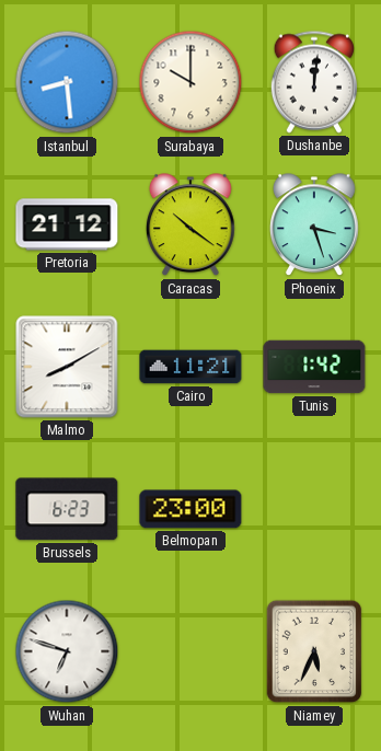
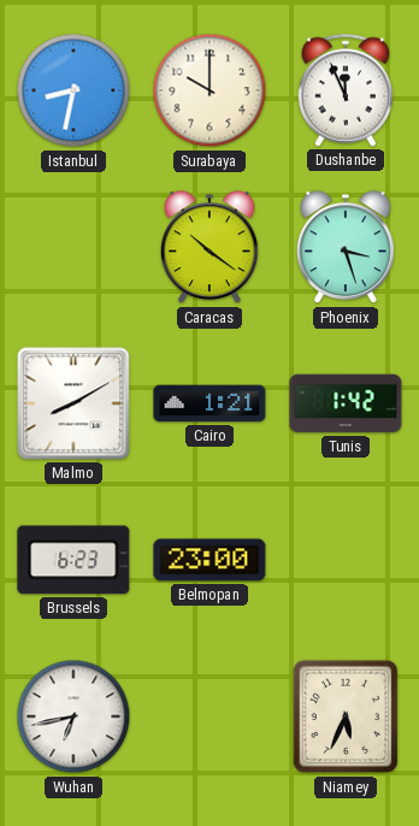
Istanbul: 8:29 -> 8:32 (73, 90)
Dushanbe: 12:01 -> 11:56 (344, 90)
Pretoria: 21:12 -> none (67, 224)
Cairo: 11:21 -> 1:21 (209, 403)
Wuhan: 6:48 -> 6:43 (73, 716)
